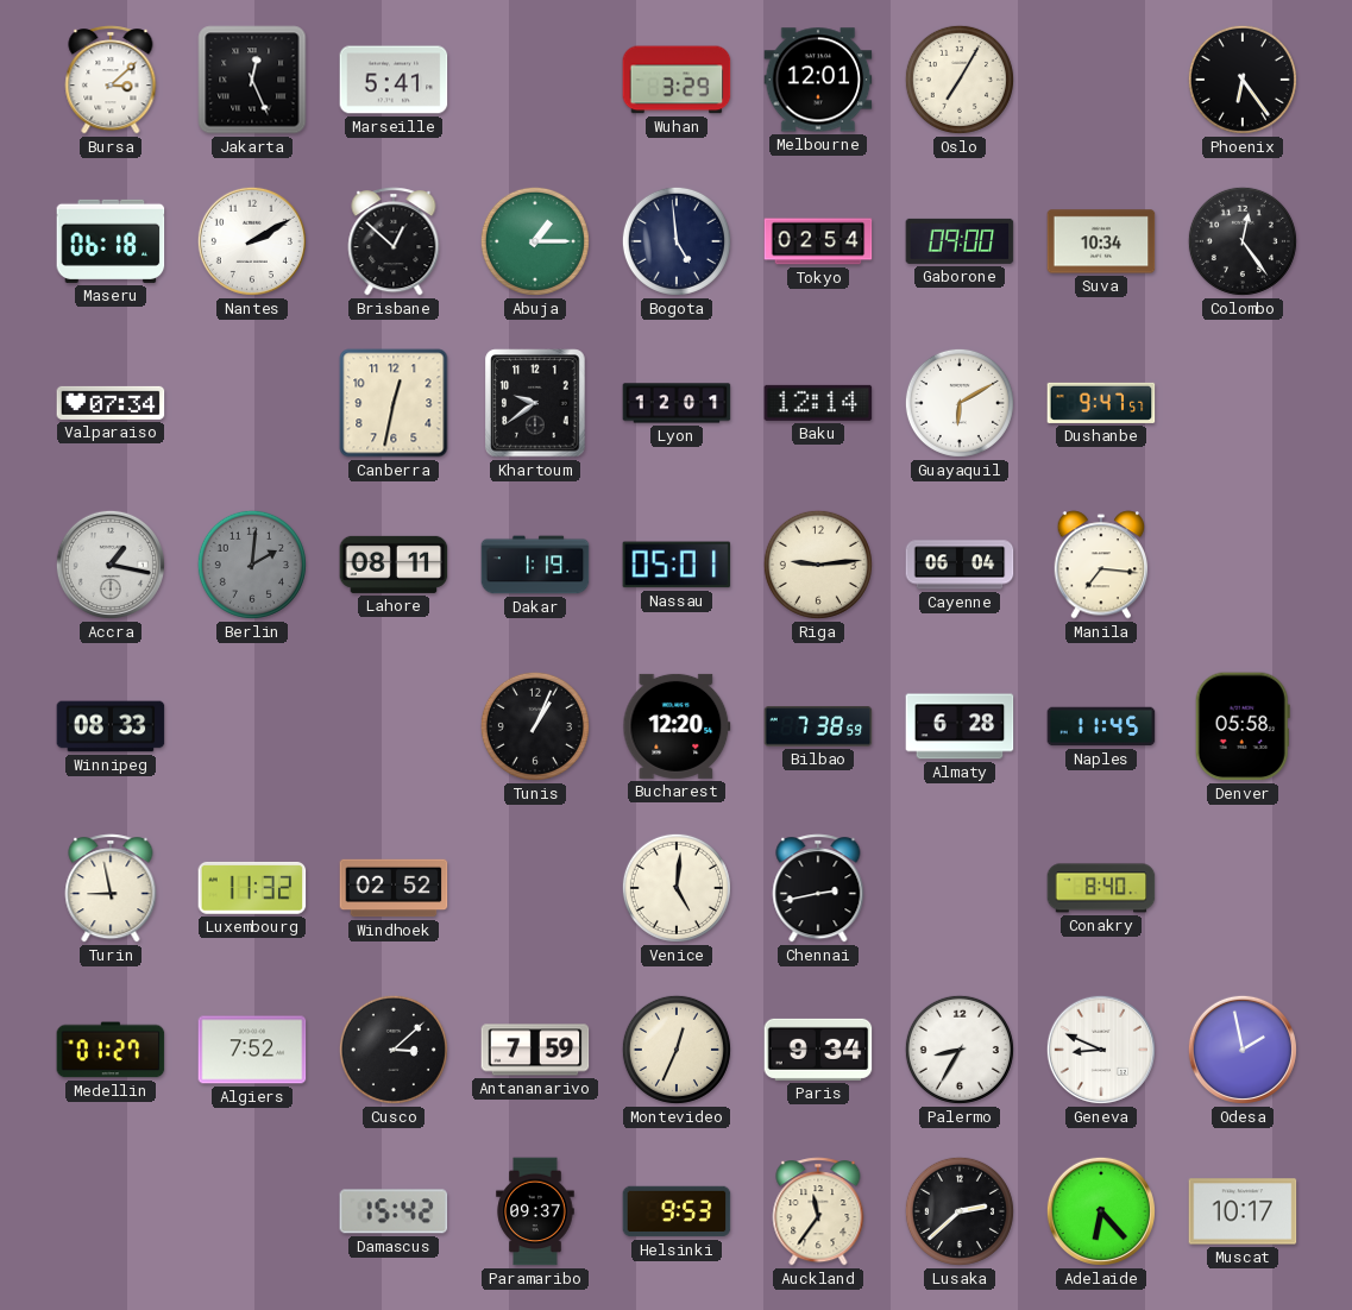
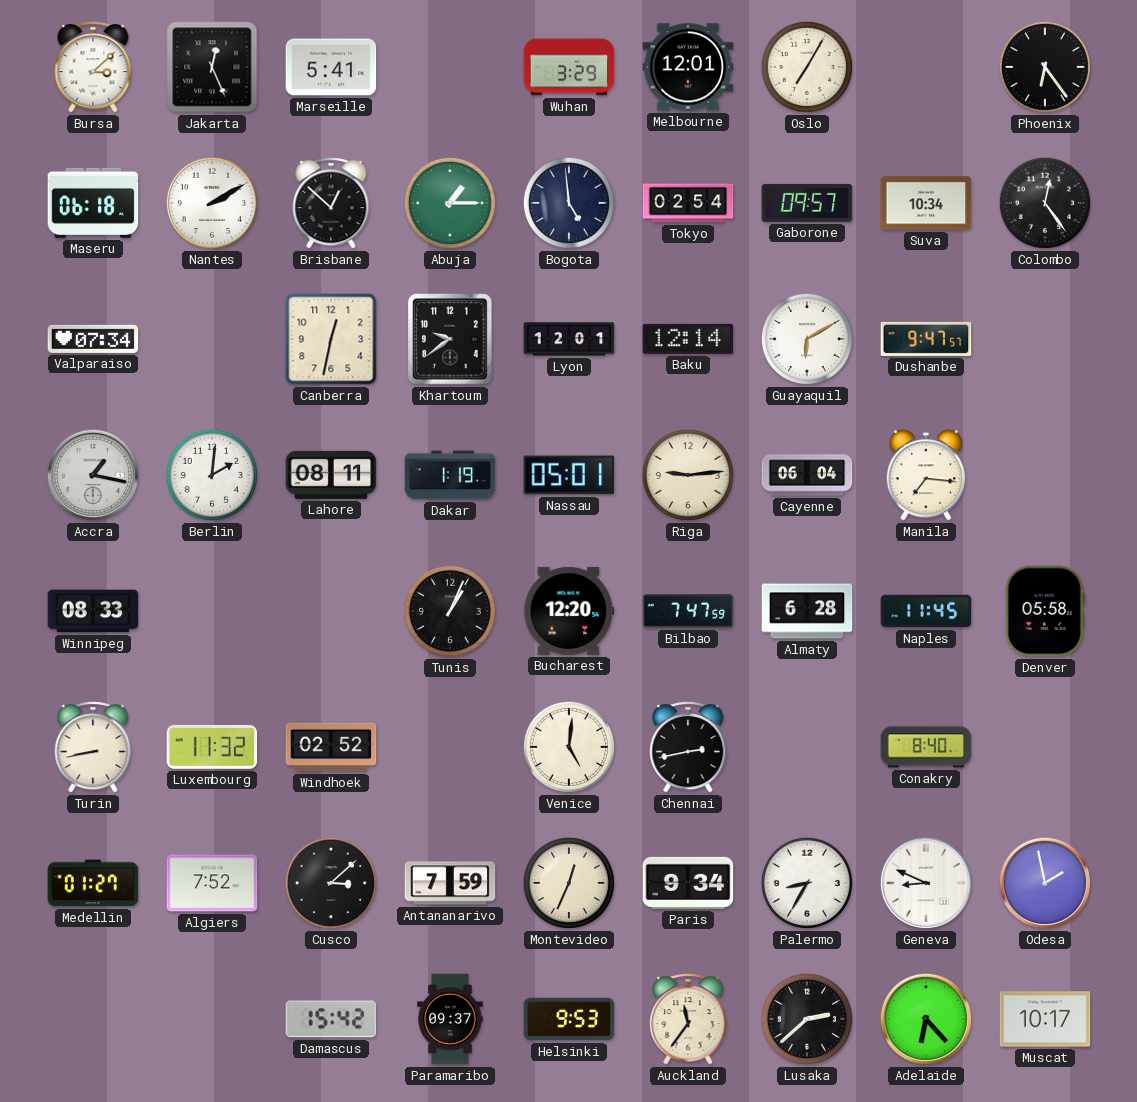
Gaborone: 09:00 -> 09:57 (807, 203)
Berlin dial: grey -> white (212, 475)
Bilbao: 7:38 -> 7:47 (688, 611)
Turin: 8:58 -> 8:43 (93, 747)
